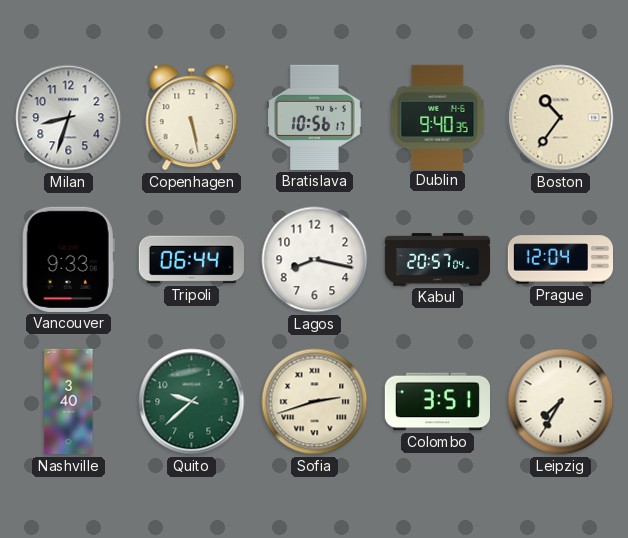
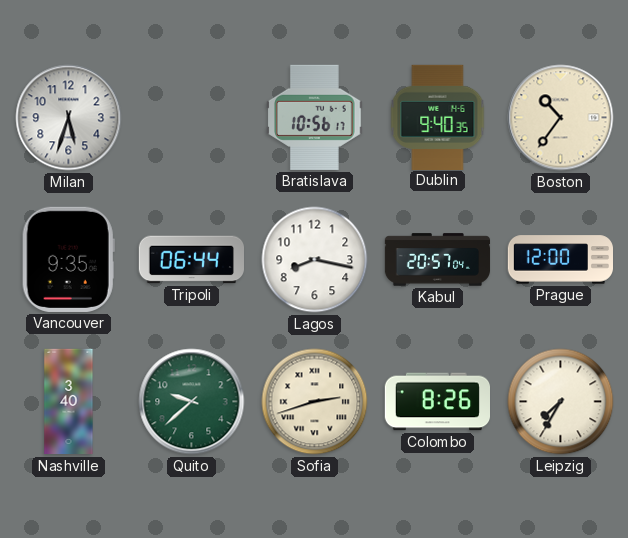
Milan: 8:33 -> 5:33 (69, 118)
Copenhagen: 5:28 -> none (192, 118)
Vancouver: 9:33 -> 9:35 (68, 259)
Prague: 12:04 -> 12:00 (561, 260)
Colombo: 3:51 -> 8:26 (437, 402)
